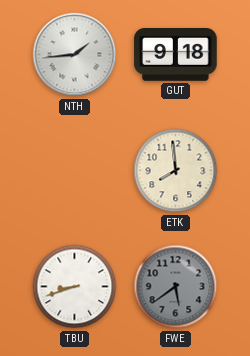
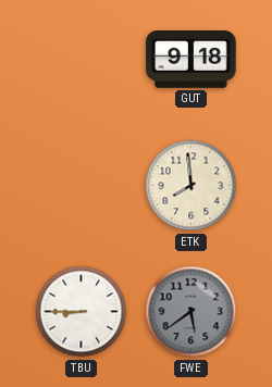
NTH: 1:44 -> none (75, 55)
TBU: 8:42 -> 8:45 (82, 312)
